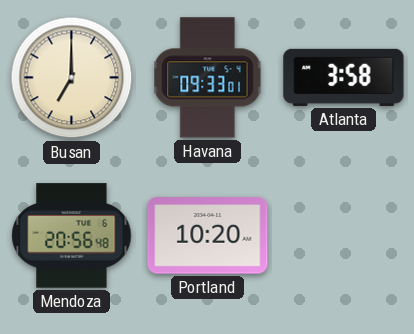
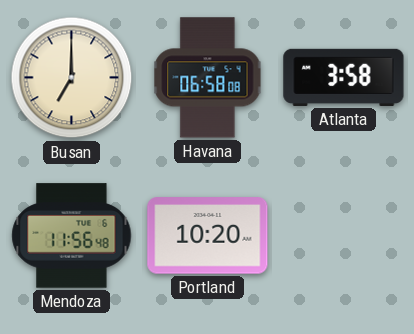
Havana: 09:33 -> 06:58 (208, 78)
Mendoza: 20:56 -> 11:56 (72, 236)
